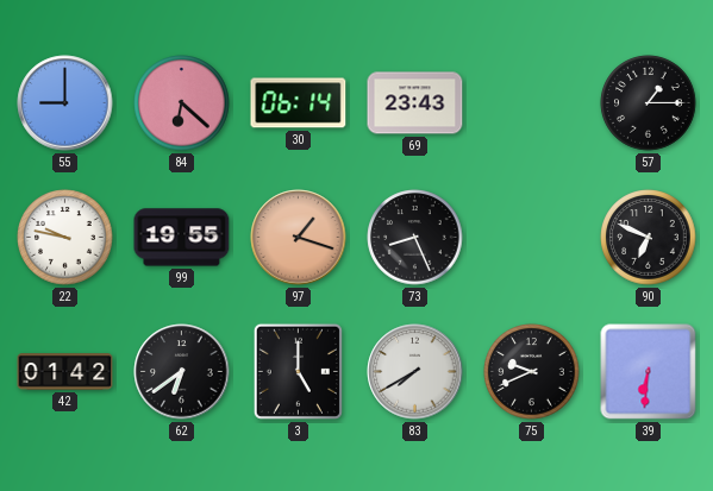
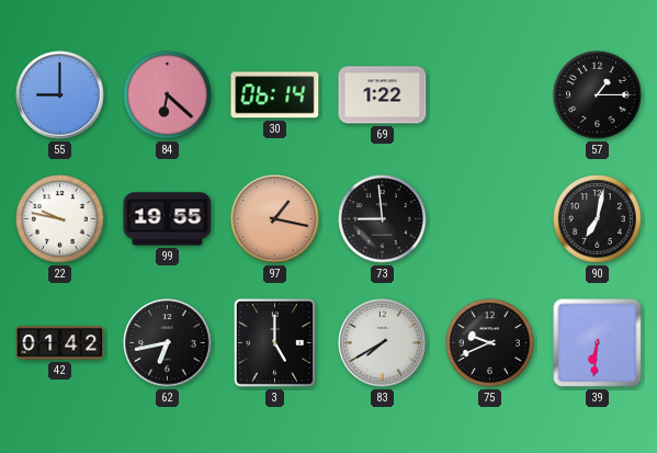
69: 23:43 -> 1:22 (383, 95)
97: 1:18 -> 1:17 (275, 219)
73: 8:26 -> 8:59 (383, 219)
90: 6:49 -> 7:02 (598, 219)
62: 6:39 -> 6:43 (168, 343)
